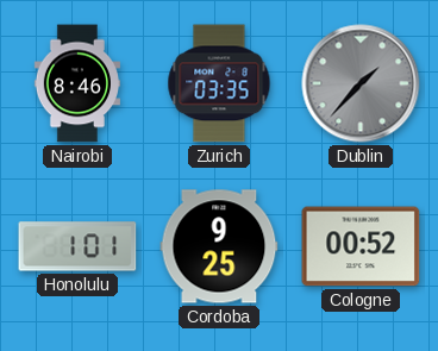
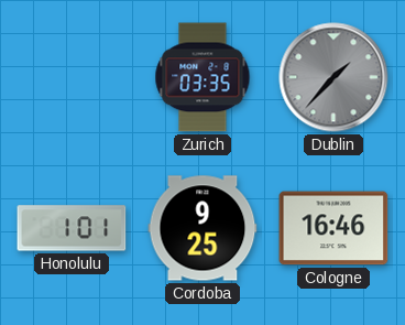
Nairobi: 8:46 -> none (76, 83)
Cologne: 00:52 -> 16:46 (333, 228)
